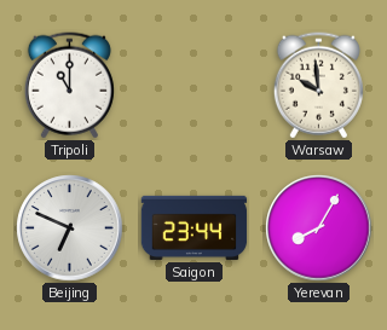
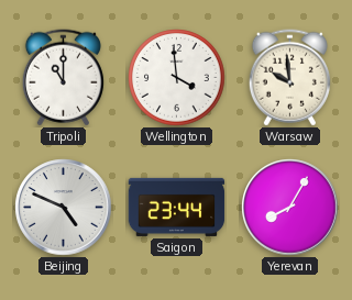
Wellington: none -> 3:59 (177, 78)
Beijing: 6:49 -> 4:49 (64, 208)
